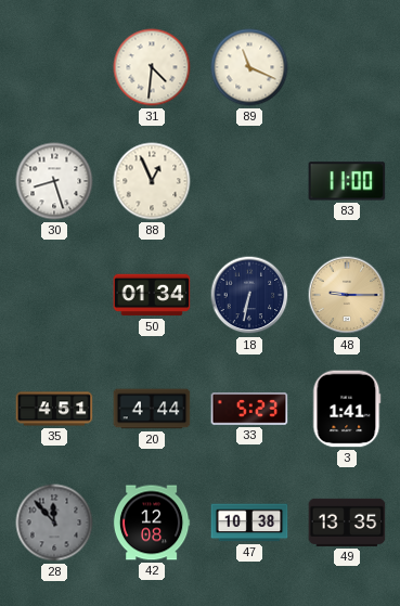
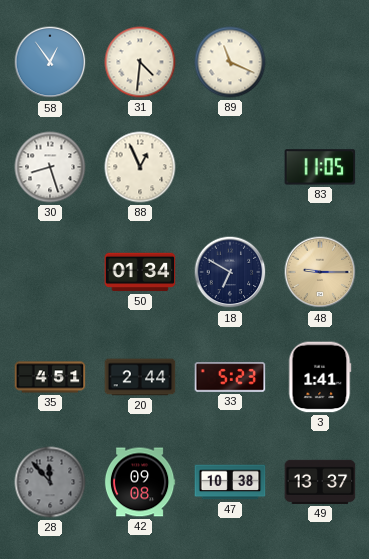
58: none -> 12:54 (50, 62)
83: 11:00 -> 11:05 (320, 167)
18: 6:32 -> 6:50 (230, 272)
20: 4:44 -> 2:44 (140, 377)
42: 12:08 -> 09:08 (140, 482)
49: 13:35 -> 13:37 (320, 482)
